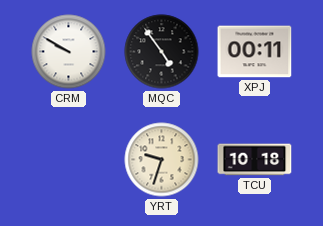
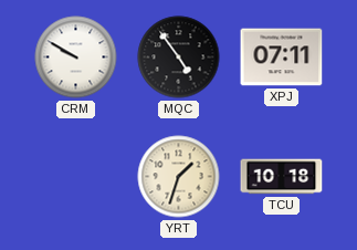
XPJ: 00:11 -> 07:11 (282, 58)
YRT: 9:33 -> 1:33 (179, 177)
